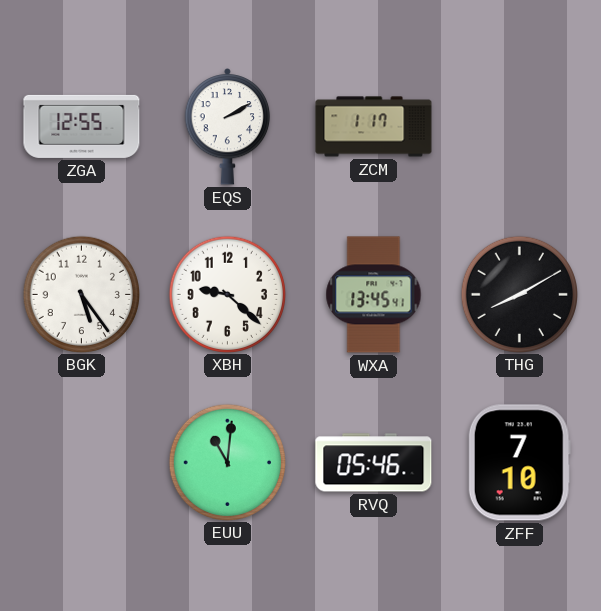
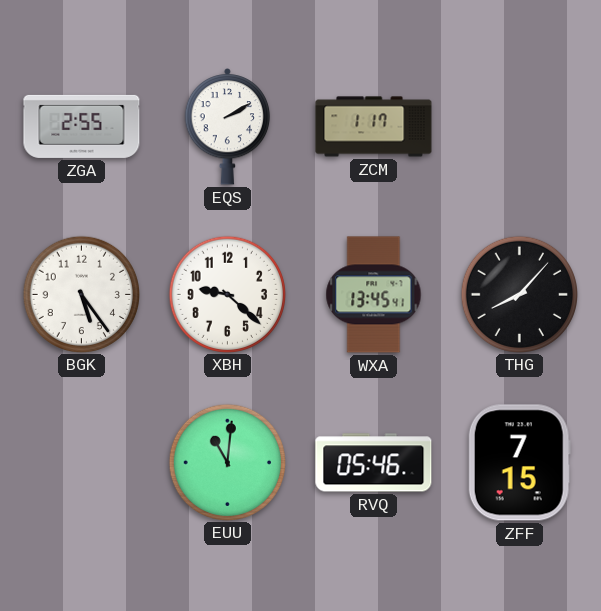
ZGA: 12:55 -> 2:55 (82, 126)
THG: 8:10 -> 8:07 (519, 294)
ZFF: 7:10 -> 7:15 (519, 463)
